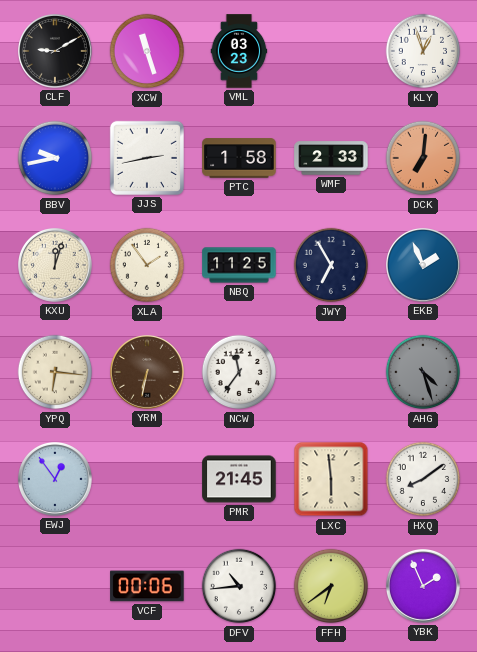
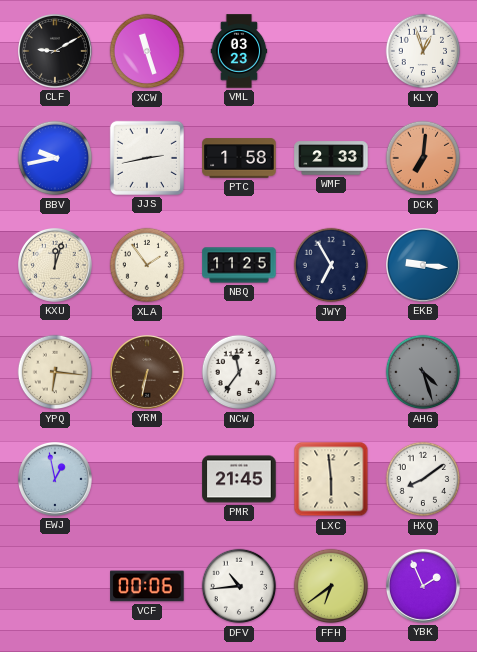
EKB: 1:56 -> 9:16 (424, 266)
EWJ: 12:54 -> 12:58 (56, 480)
